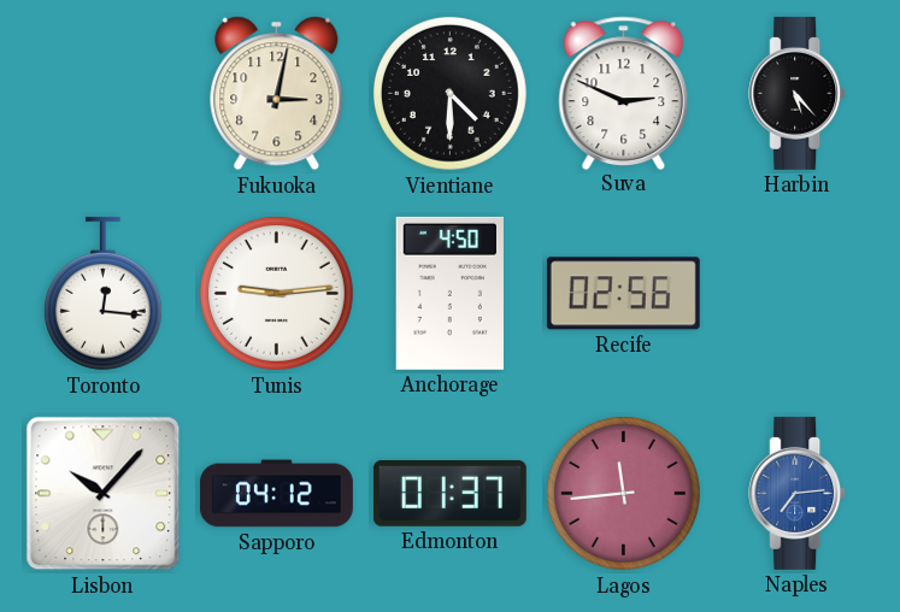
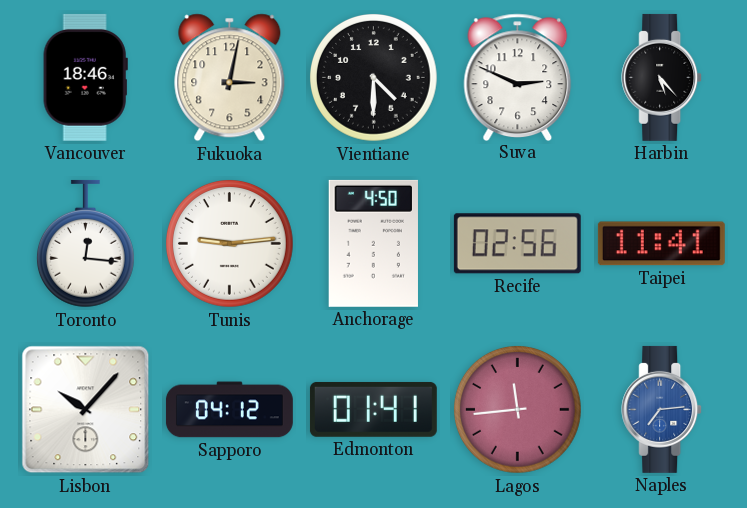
Vancouver: none -> 18:46 (85, 77)
Taipei: none -> 11:41 (661, 244)
Edmonton: 01:37 -> 01:41 (373, 409)
